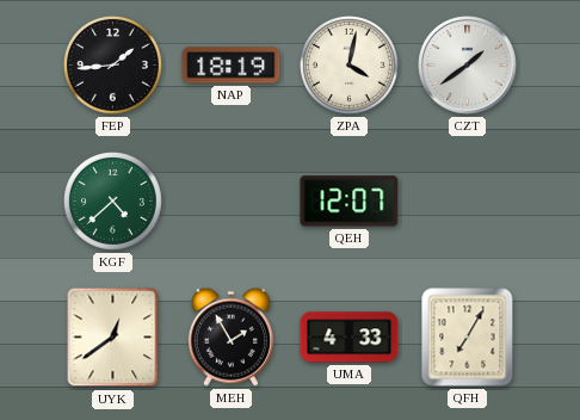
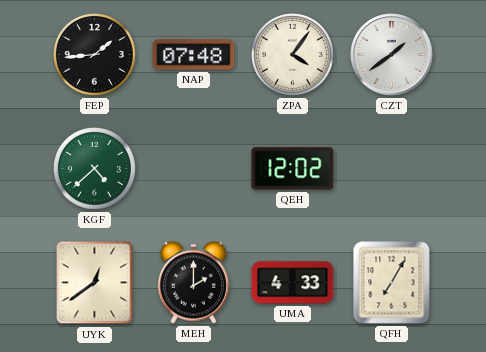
NAP: 18:19 -> 07:48 (194, 55)
ZPA: 4:02 -> 4:06 (293, 55)
QEH: 12:07 -> 12:02 (293, 169)
MEH: 1:55 -> 2:00 (193, 282)
